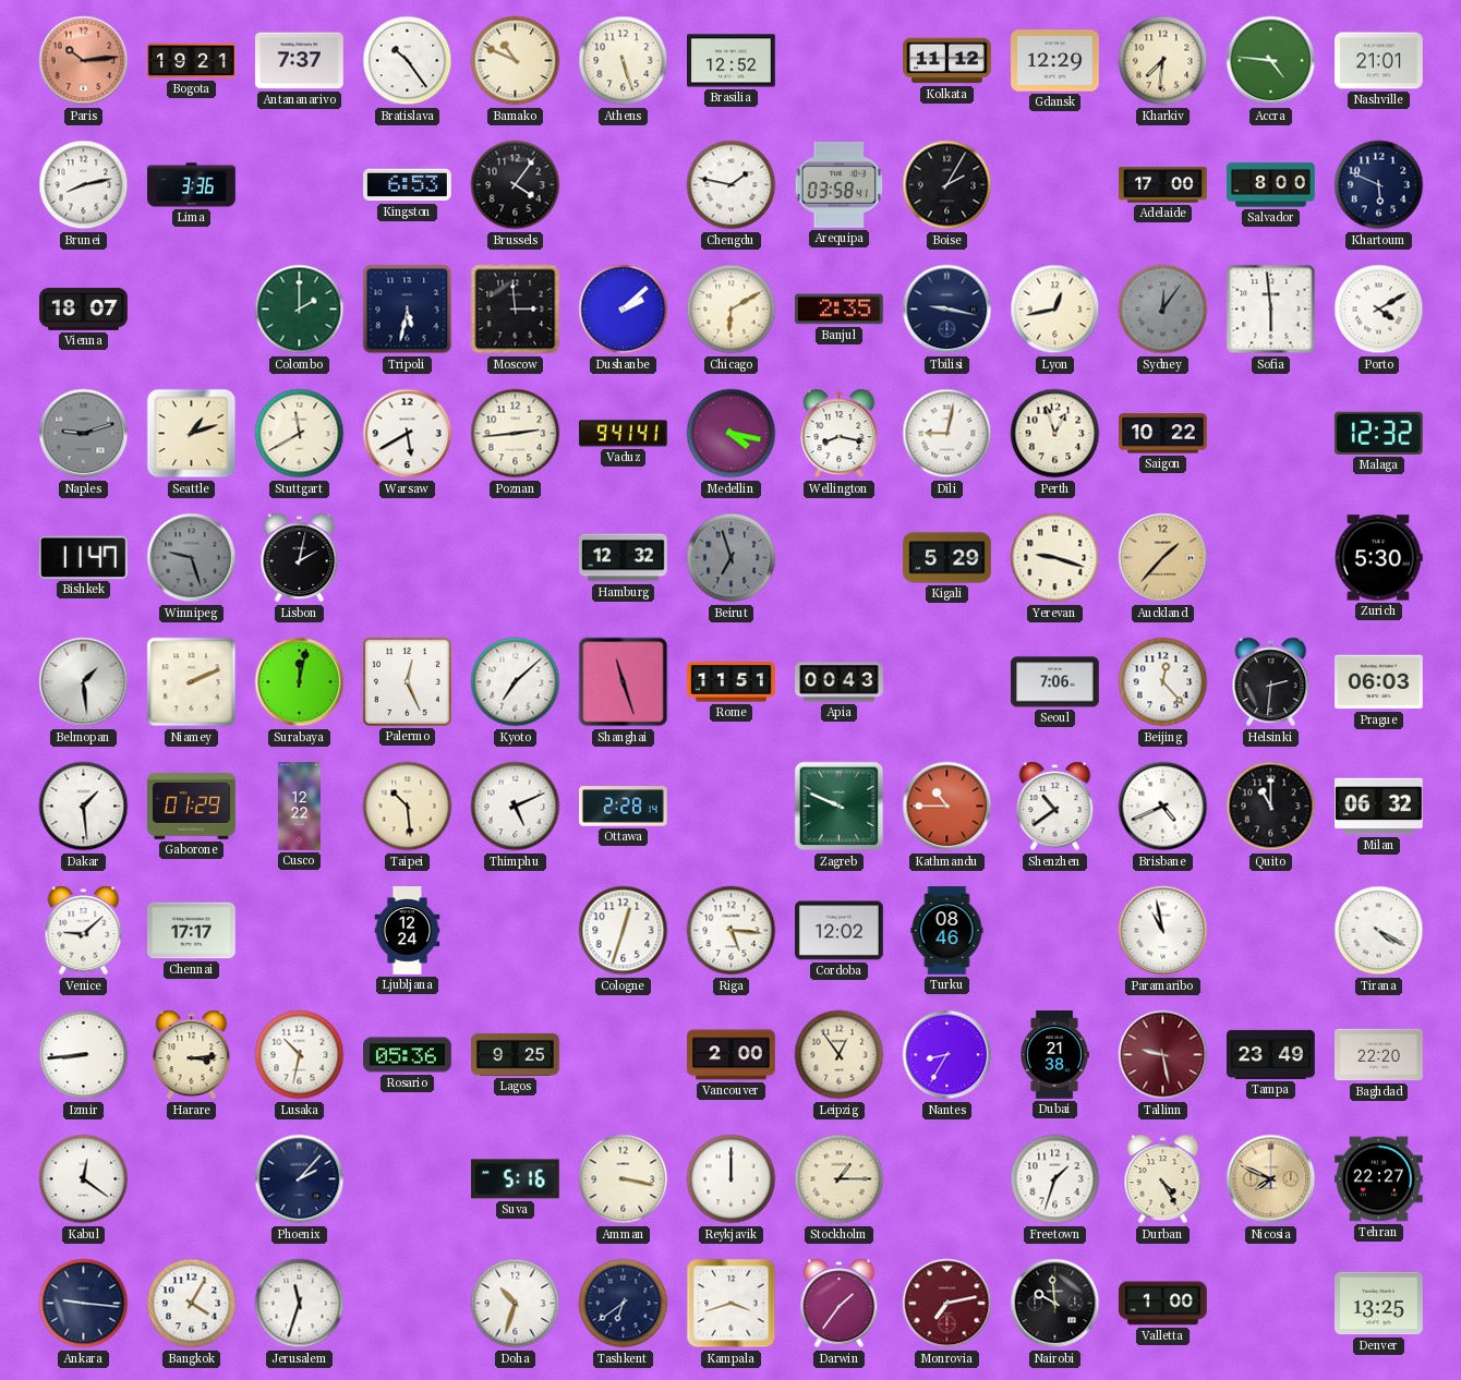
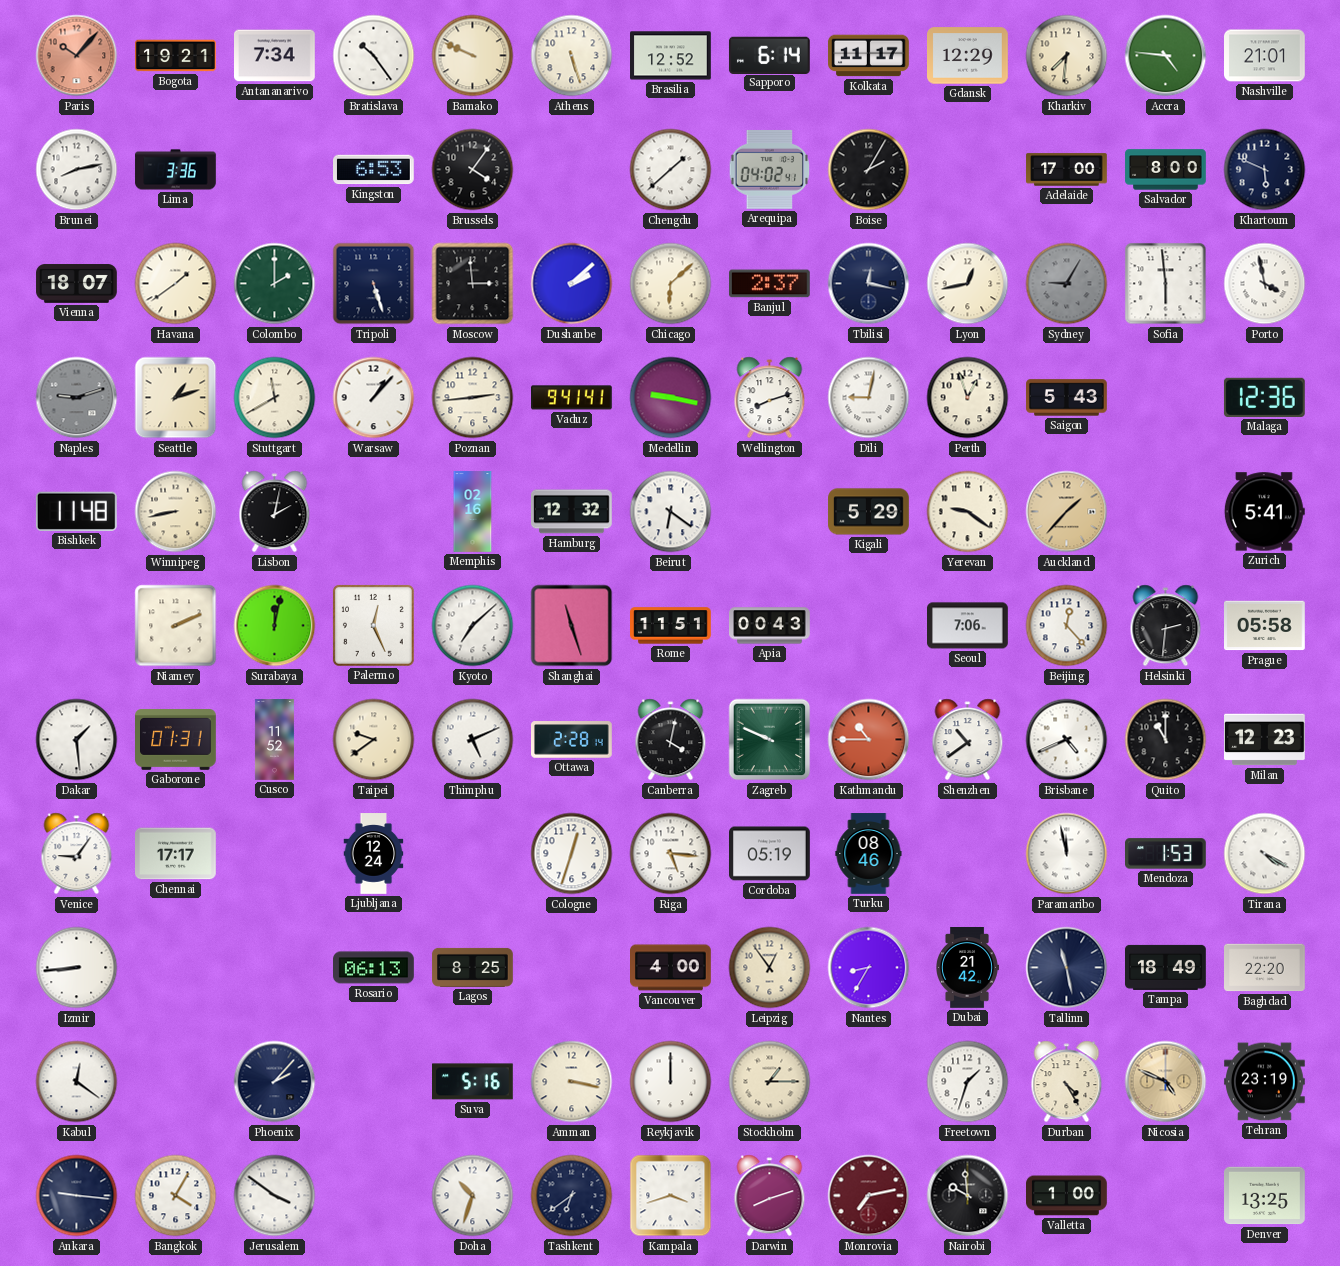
Paris: 10:14 -> 10:07 (77, 56)
Antananarivo: 7:37 -> 7:34 (275, 56)
Bamako: 10:49 -> 9:49 (473, 56)
Sapporo: none -> 6:14 (769, 55)
Kolkata: 11:12 -> 11:17 (869, 56)
Chengdu: 1:47 -> 1:38 (671, 170)
Arequipa: 03:58 -> 04:02 (770, 169)
Havana: none -> 1:39 (176, 284)
Tripoli: 5:32 -> 5:27 (374, 284)
Chicago: 6:10 -> 6:08 (671, 284)
Banjul: 2:35 -> 2:37 (770, 284)
Tbilisi: 9:17 -> 12:17 (869, 284)
Sydney: 12:06 -> 9:05 (1067, 284)
Porto: 4:10 -> 3:58 (1265, 284)
Warsaw: 5:40 -> 1:07 (374, 398)
Medellin: 4:17 -> 9:17 (671, 398)
Wellington: 8:17 -> 8:12 (770, 398)
Saigon: 10:22 -> 5:43 (1067, 398)
Malaga: 12:32 -> 12:36 (1264, 397)
Bishkek: 11:47 -> 11:48 (76, 511)
Winnipeg: 9:27 -> 8:43 (176, 512)
Winnipeg dial: grey -> cream (176, 512)
Memphis: none -> 02:16 (473, 512)
Beirut: 6:57 -> 6:21 (671, 512)
Beirut dial: grey -> white (671, 512)
Yerevan: 9:18 -> 9:21 (968, 512)
Zurich: 5:30 -> 5:41 (1264, 512)
Belmopan: 1:29 -> none (84, 682)
Prague: 06:03 -> 05:58 (1265, 626)
Gaborone: 01:29 -> 01:31 (176, 740)
Cusco: 12:22 -> 11:52 (274, 740)
Taipei: 10:29 -> 9:39 (374, 740)
Canberra: none -> 4:02 (671, 740)
Milan: 06:32 -> 12:23 (1265, 740)
Venice: 9:08 -> 9:06 (77, 854)
Cordoba: 12:02 -> 05:19 (770, 854)
Paramaribo: 10:58 -> 11:58 (1067, 854)
Mendoza: none -> 1:53 (1166, 854)
Harare: 3:14 -> none (192, 1055)
Lusaka: 10:32 -> none (300, 1055)
Rosario: 05:36 -> 06:13 (374, 968)
Lagos: 9:25 -> 8:25 (473, 967)
Vancouver: 2:00 -> 4:00 (671, 968)
Dubai: 21:38 -> 21:42 (968, 968)
Tallinn: 9:28 -> 11:28 (1067, 968)
Tallinn dial: burgundy -> navy (1067, 968)
Tampa: 23:49 -> 18:49 (1166, 967)
Nicosia: 7:49 -> 4:49 (1166, 1082)
Tehran: 22:27 -> 23:19 (1265, 1082)
Jerusalem: 11:33 -> 3:51 (275, 1196)
Darwin: 1:36 -> 8:12 (770, 1196)
